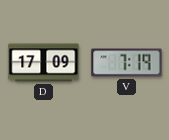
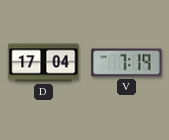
D: 17:09 -> 17:04 (44, 63)
